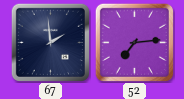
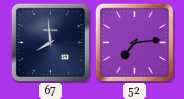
67: 1:59 -> 7:59 (50, 42)
